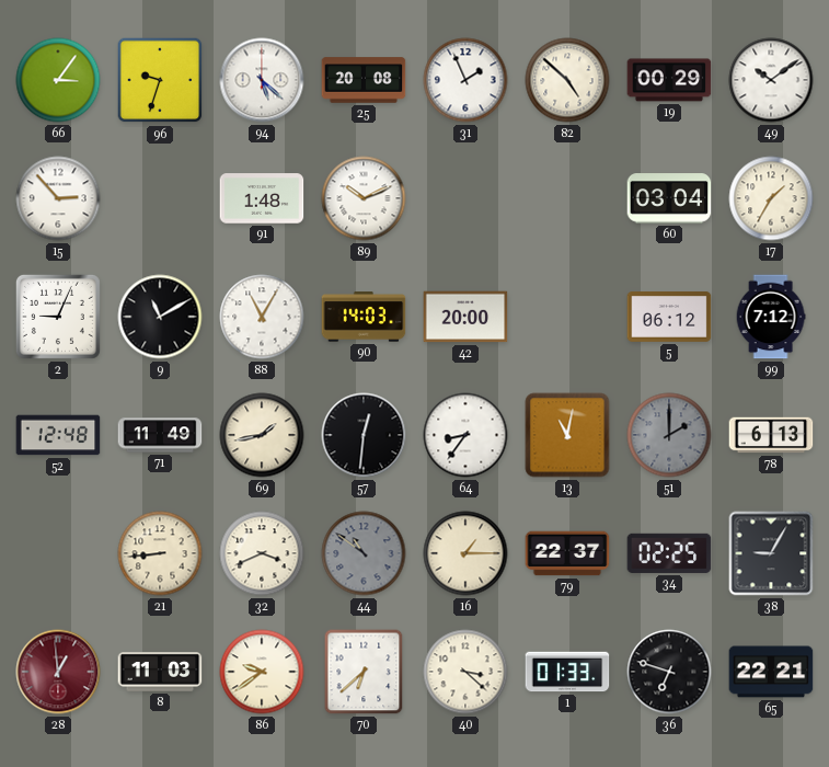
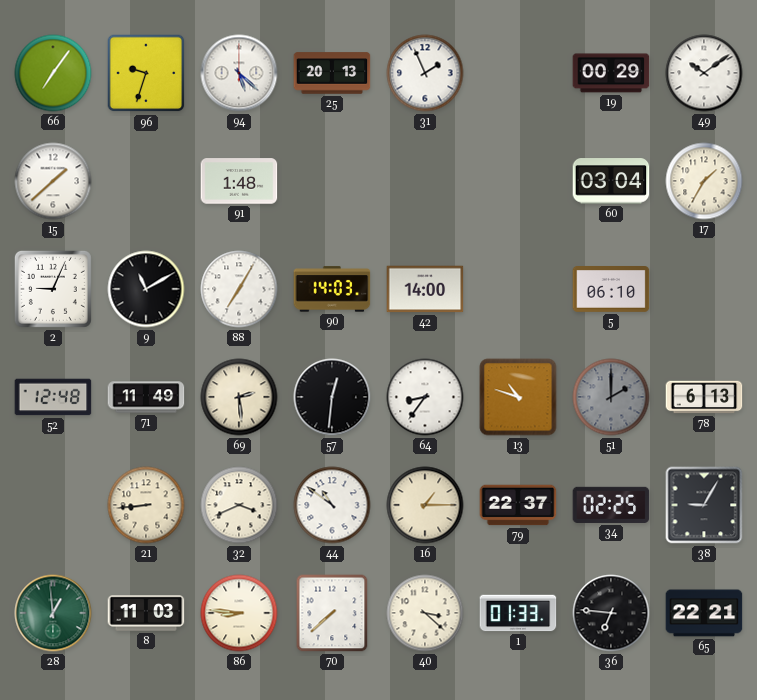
66: 3:06 -> 7:06 (53, 73)
25: 20:08 -> 20:13 (332, 73)
82: 4:52 -> none (567, 80)
15: 2:53 -> 1:38 (53, 181)
89: 10:11 -> none (364, 198)
88: 11:05 -> 7:05 (239, 289)
42: 20:00 -> 14:00 (425, 289)
5: 06:12 -> 06:10 (611, 290)
99: 7:12 -> none (771, 317)
69: 1:43 -> 2:29 (239, 397)
13: 11:02 -> 10:48 (518, 397)
44 dial: grey -> white (332, 505)
28 dial: burgundy -> green (53, 613)
86: 9:39 -> 8:46 (239, 613)
70: 6:38 -> 7:38 (332, 613)
36: 6:48 -> 6:46 (611, 613)
